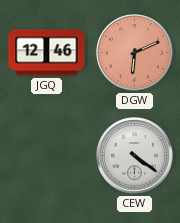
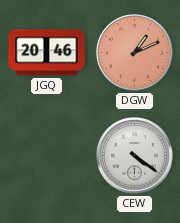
JGQ: 12:46 -> 20:46 (47, 53)
DGW: 6:11 -> 1:11 (135, 53)
